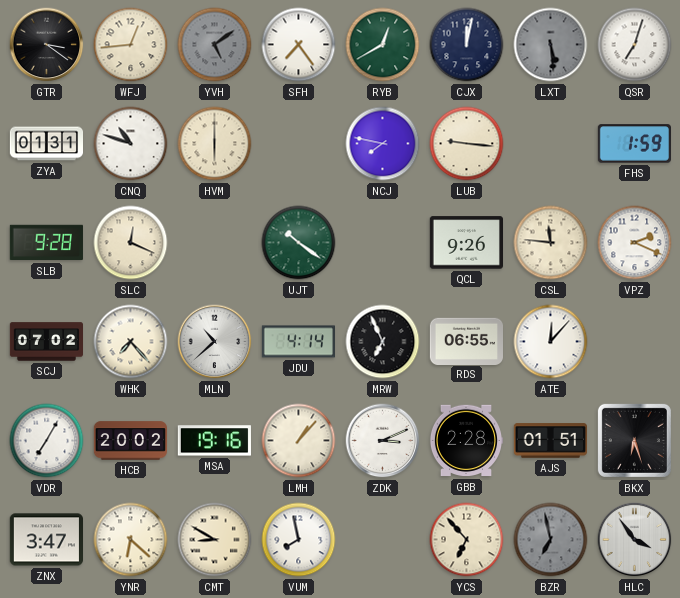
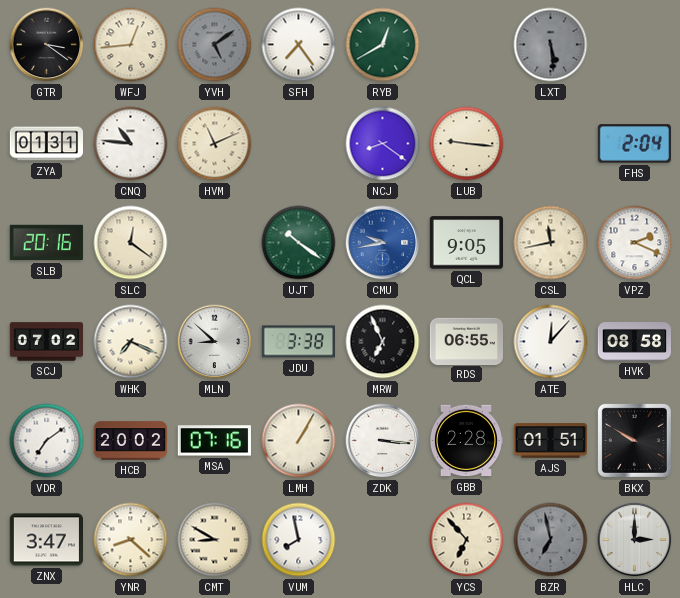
CJX: 12:02 -> none (467, 45)
QSR: 7:03 -> none (635, 45)
CNQ: 10:48 -> 10:46 (131, 144)
HVM: 6:00 -> 11:11 (215, 144)
NCJ: 7:47 -> 8:21 (383, 144)
FHS: 1:59 -> 2:04 (634, 144)
SLB: 9:28 -> 20:16 (46, 243)
SLC: 12:19 -> 12:21 (131, 243)
CMU: none -> 9:43 (383, 243)
QCL: 9:26 -> 9:05 (466, 243)
CSL: 11:46 -> 11:43 (551, 243)
WHK: 7:23 -> 7:19 (131, 342)
MLN: 10:38 -> 8:52 (215, 342)
JDU: 4:14 -> 3:38 (298, 342)
HVK: none -> 08:58 (634, 342)
VDR: 7:05 -> 7:09 (47, 441)
MSA: 19:16 -> 07:16 (214, 441)
LMH: 1:07 -> 1:05 (299, 441)
ZDK: 3:11 -> 3:16 (383, 441)
BKX: 6:27 -> 9:50 (634, 440)
YNR: 6:22 -> 8:22 (131, 540)
HLC: 3:54 -> 3:00 (635, 540)
